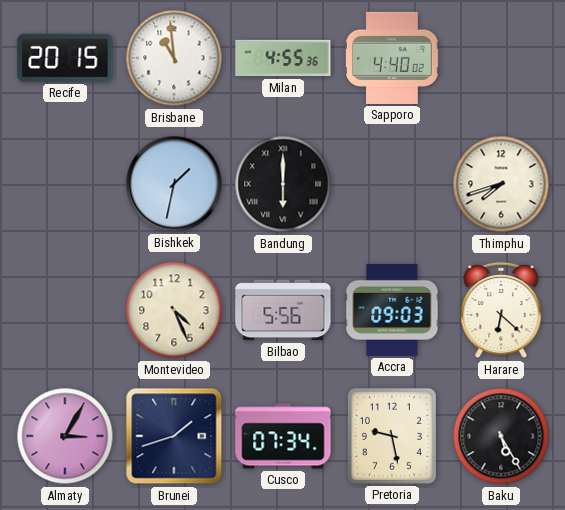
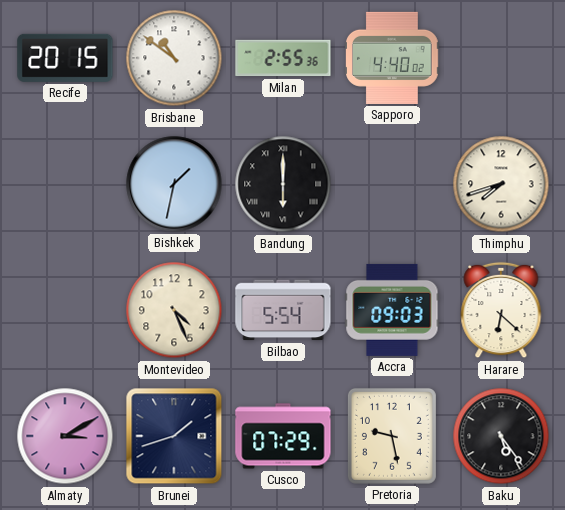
Brisbane: 10:59 -> 10:51 (174, 58)
Milan: 4:55 -> 2:55 (283, 58)
Bilbao: 5:56 -> 5:54 (283, 310)
Almaty: 3:05 -> 3:10 (65, 436)
Cusco: 07:34 -> 07:29 (283, 436)
Baku: 5:25 -> 5:24 (501, 436)
